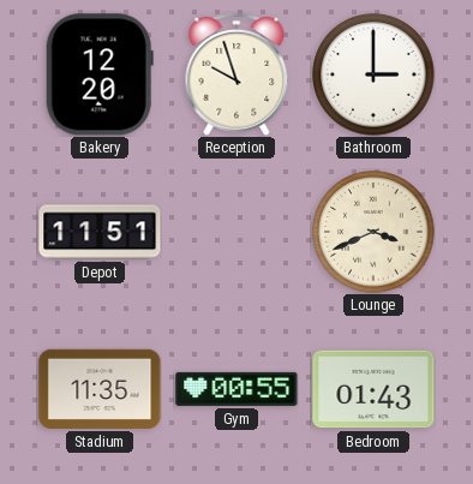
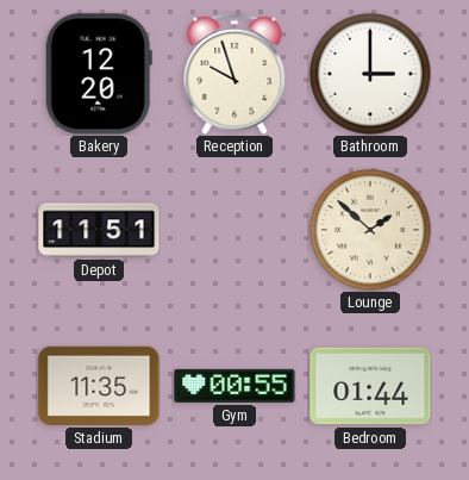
Lounge: 3:41 -> 1:52 (370, 230)
Bedroom: 01:43 -> 01:44 (370, 386)
